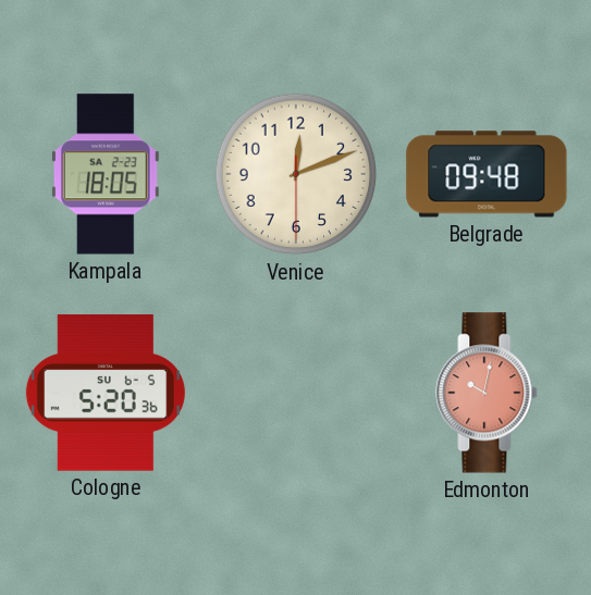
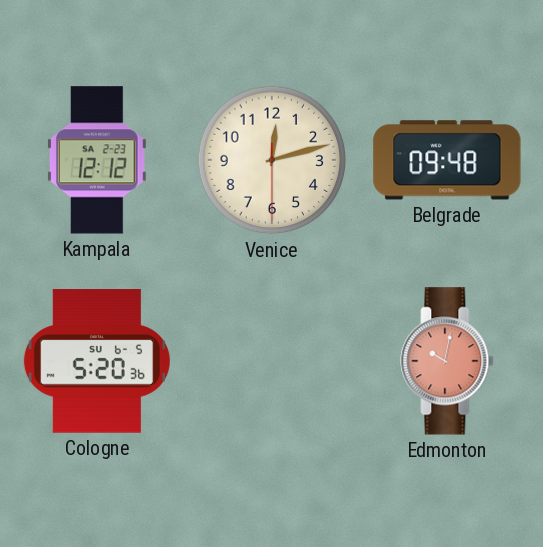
Kampala: 18:05 -> 12:12 (97, 160)
Venice: 12:11 -> 12:12 (272, 160)
